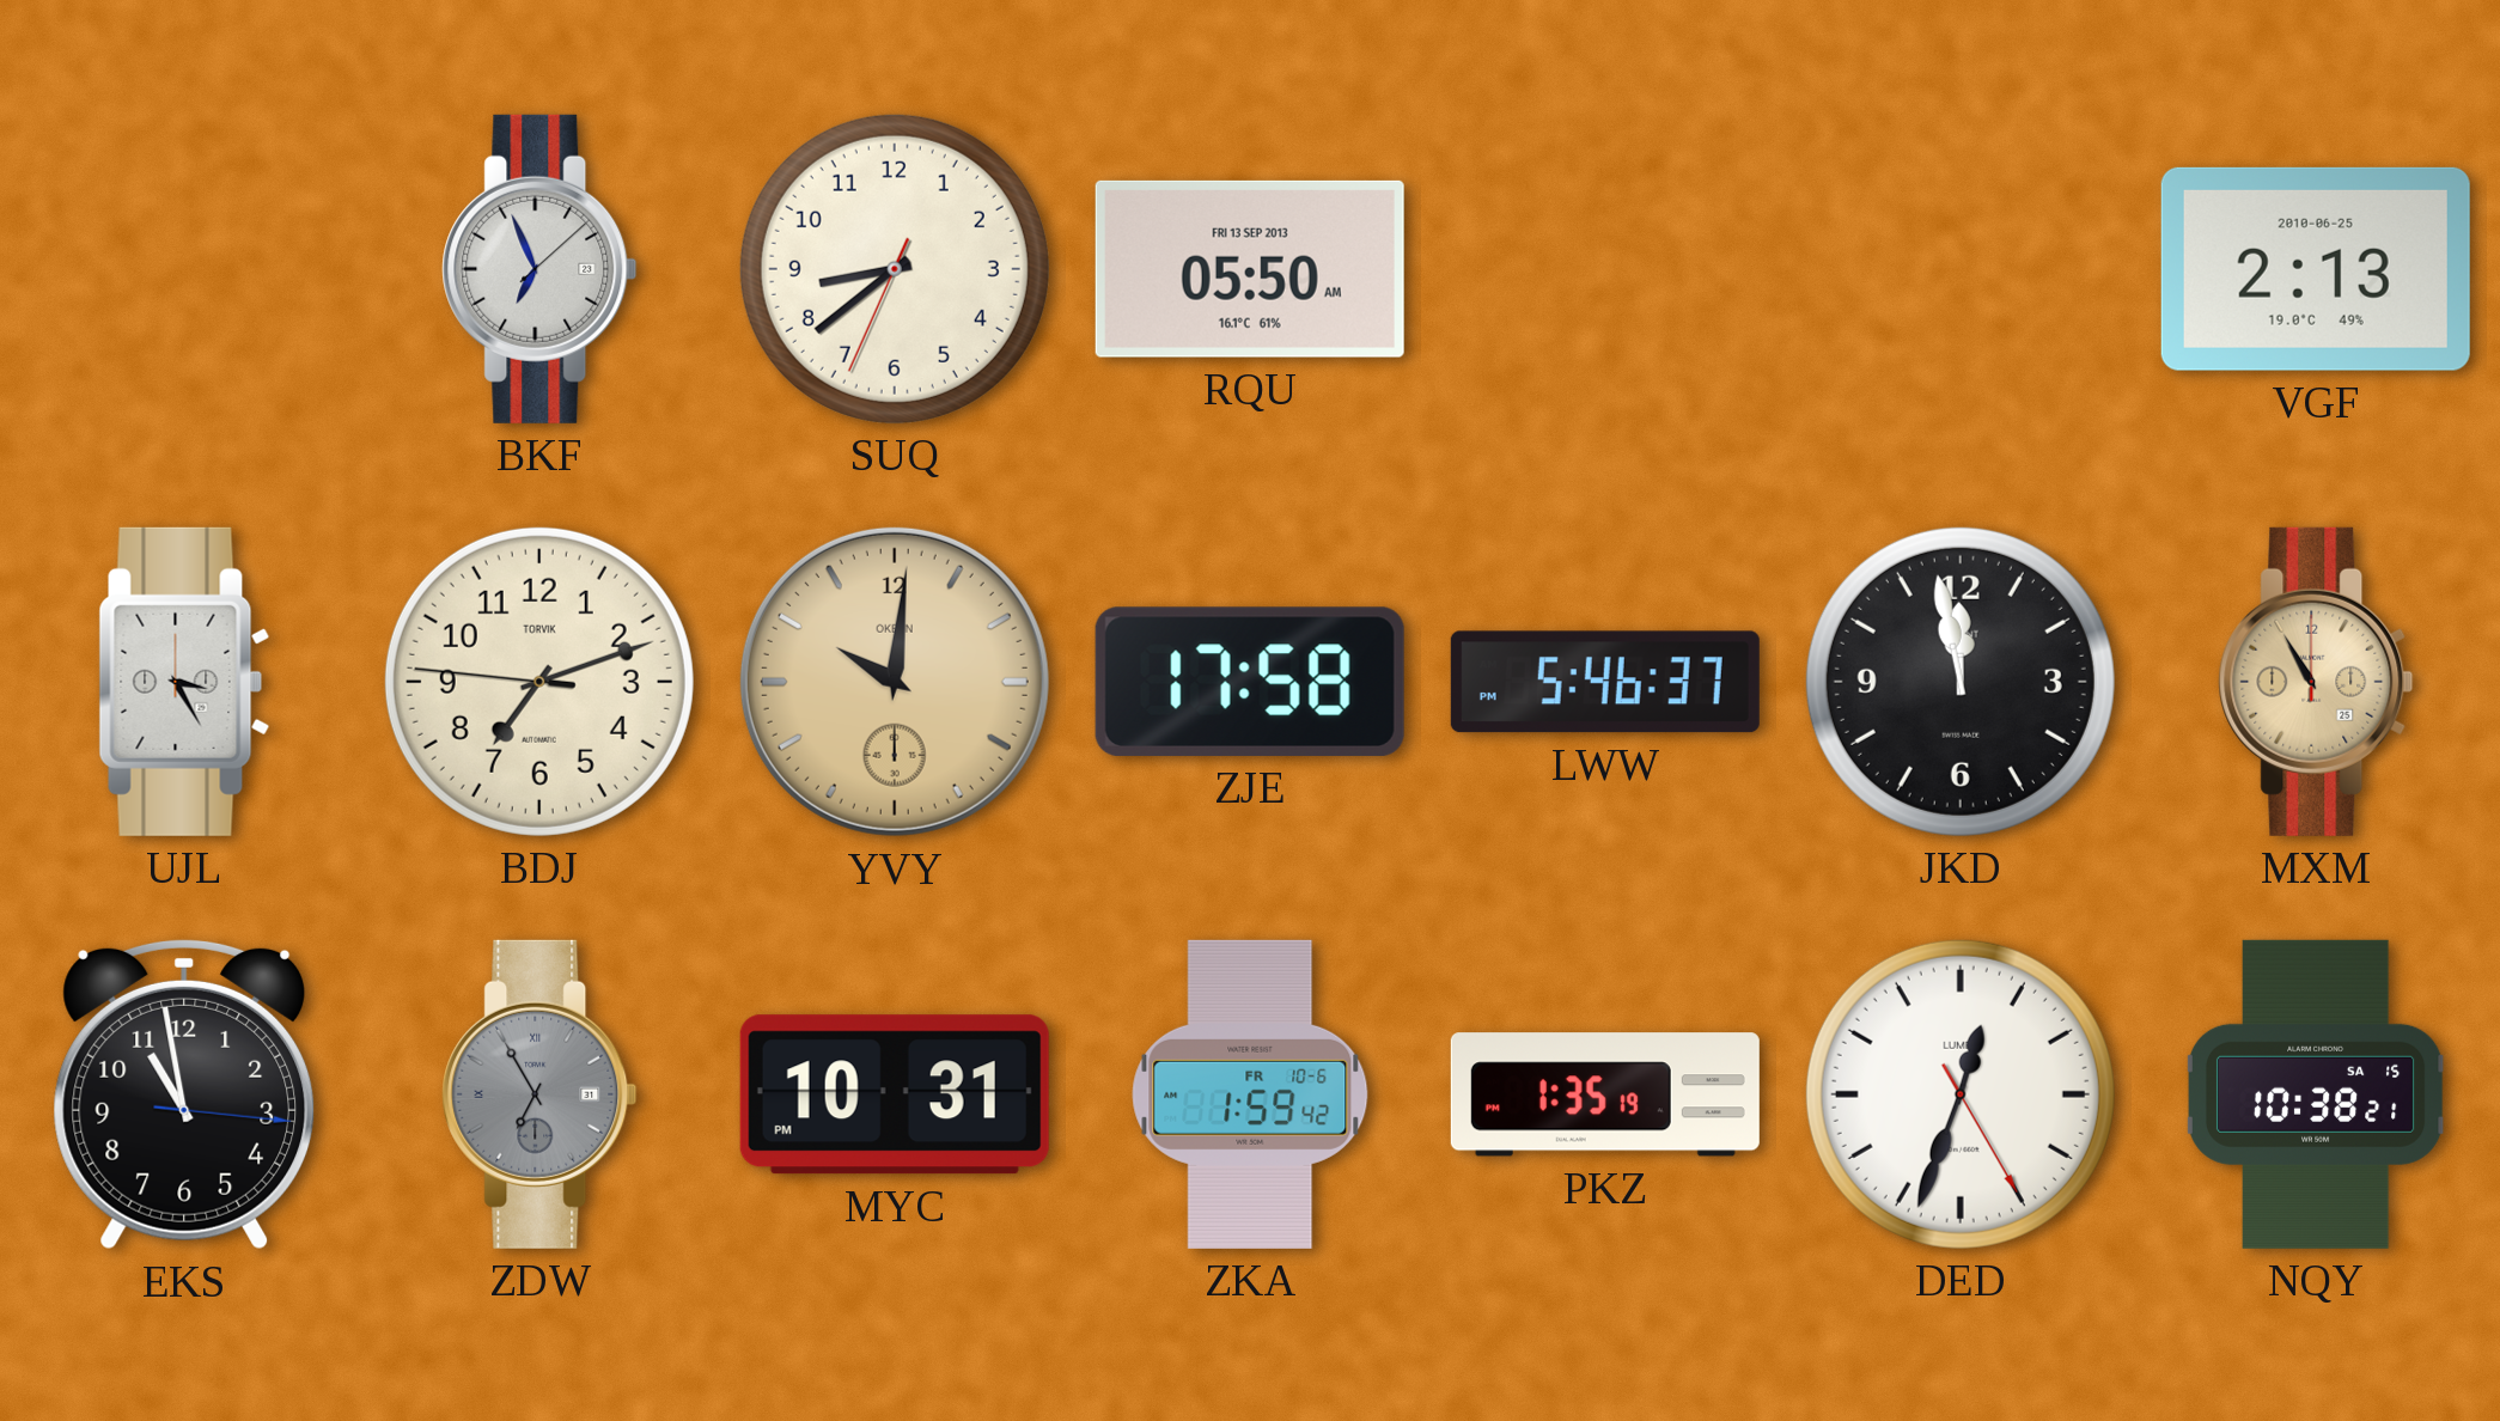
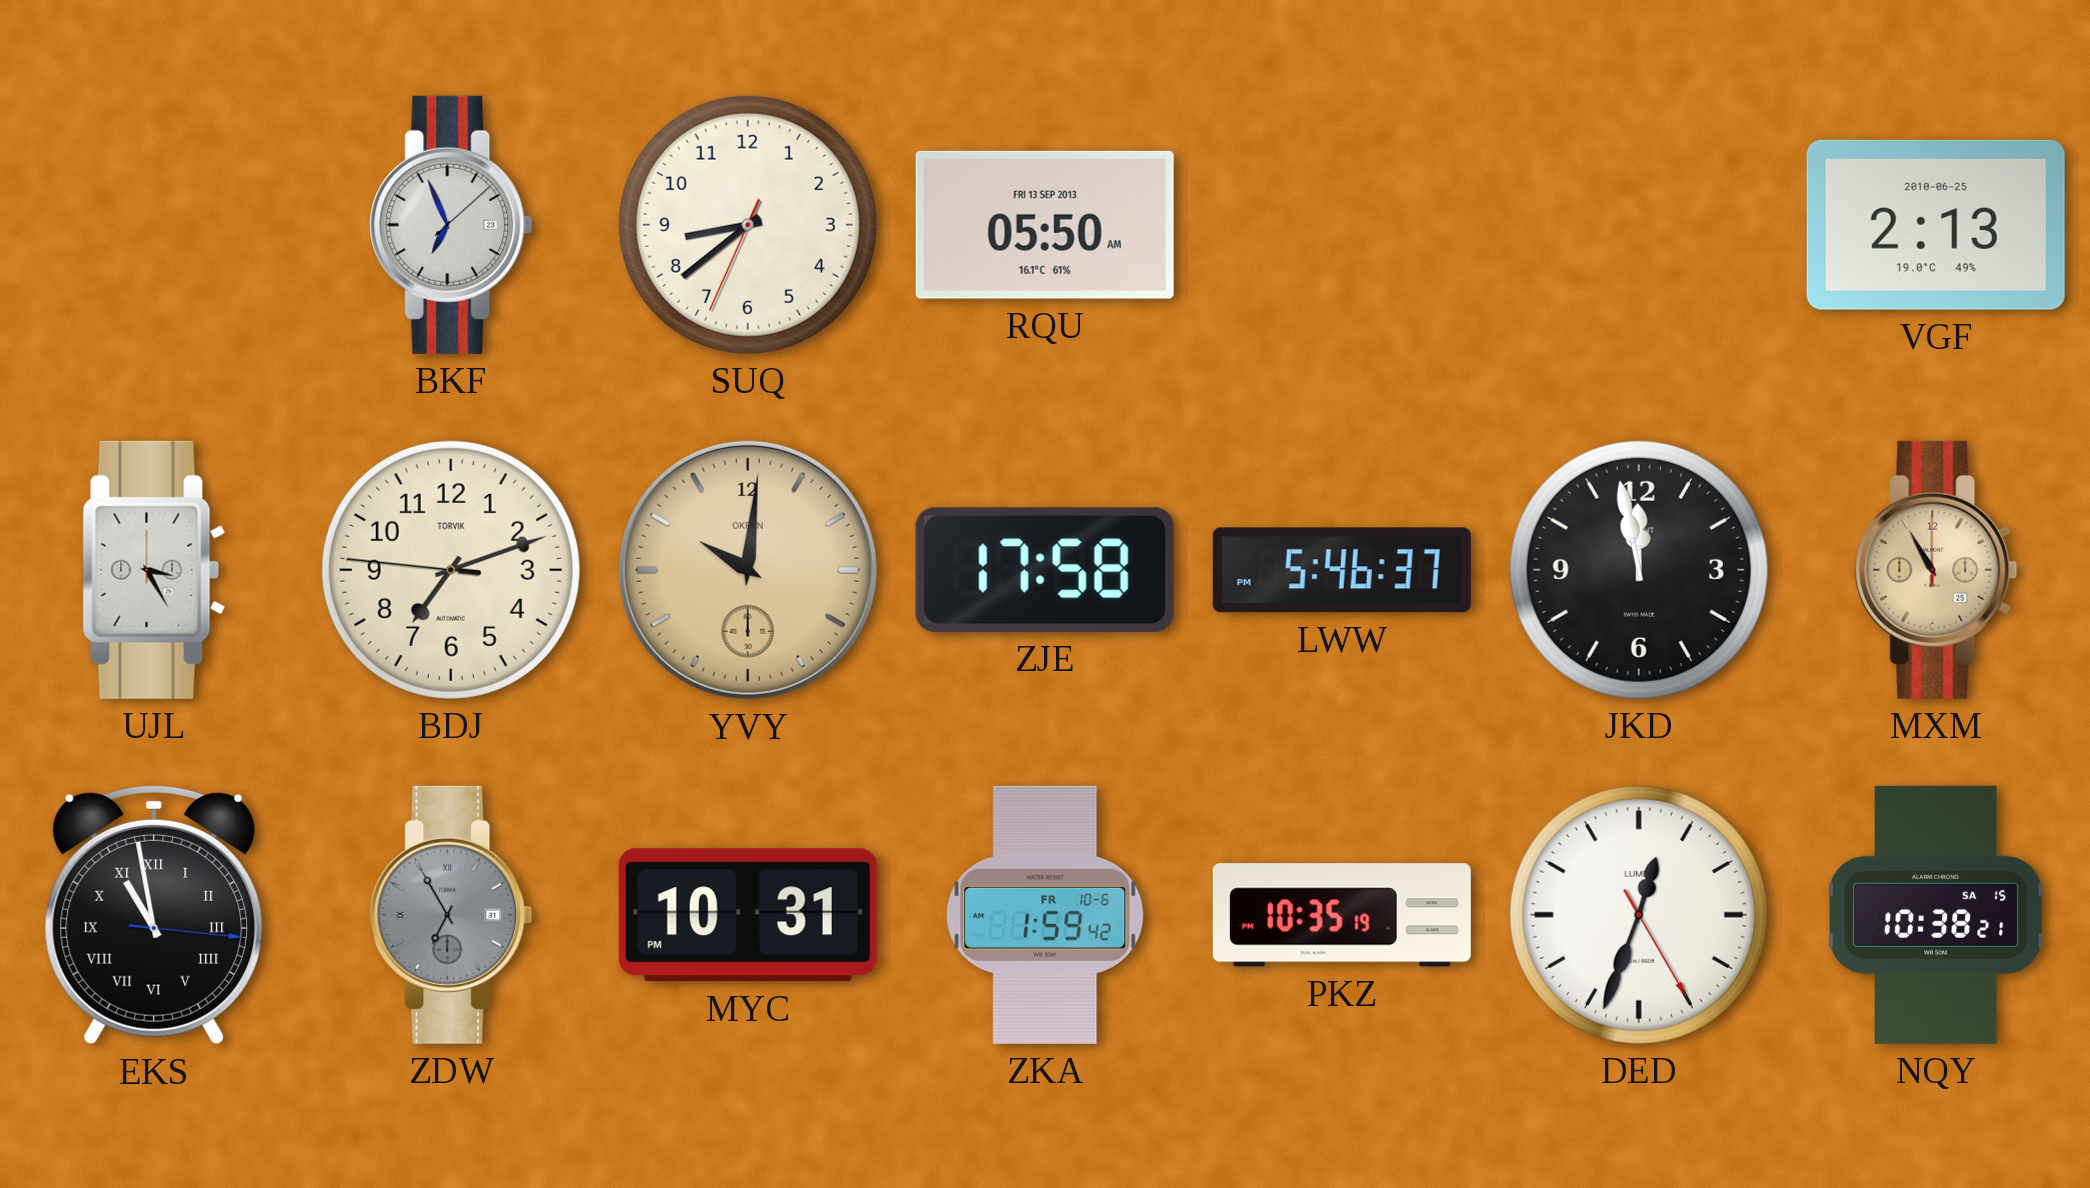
EKS numerals: Arabic -> Roman (154, 915)
PKZ: 1:35 -> 10:35 (1342, 915)
